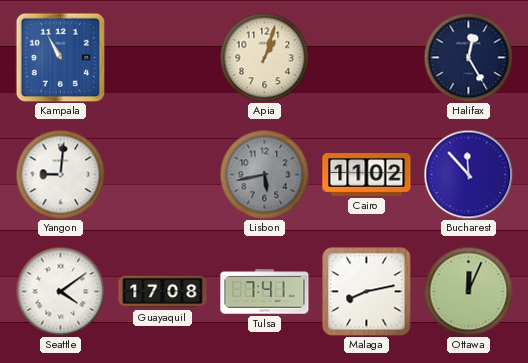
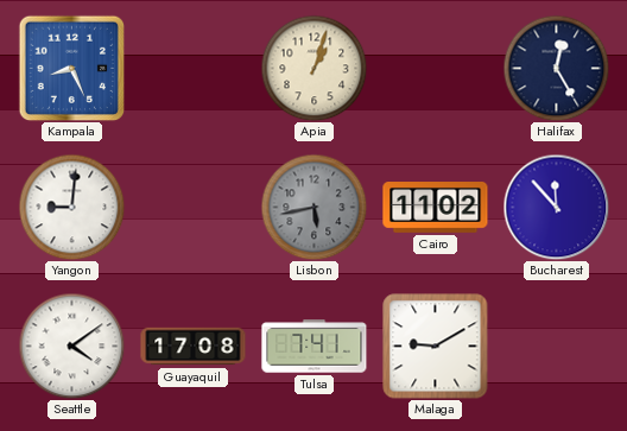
Kampala: 10:55 -> 8:26 (71, 68)
Malaga: 8:13 -> 9:10 (436, 347)
Ottawa: 12:04 -> none (468, 291)
